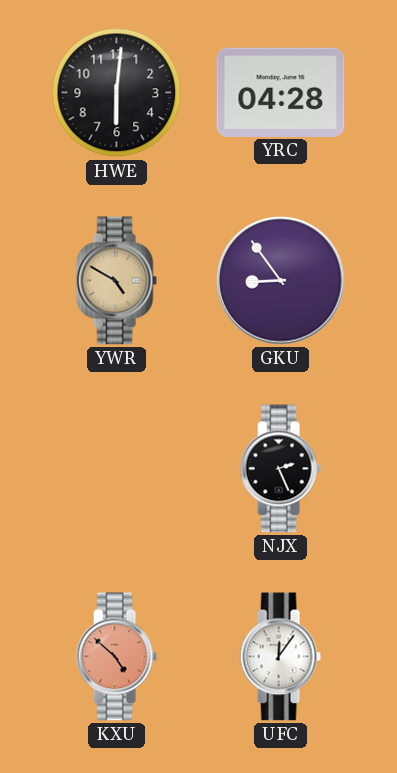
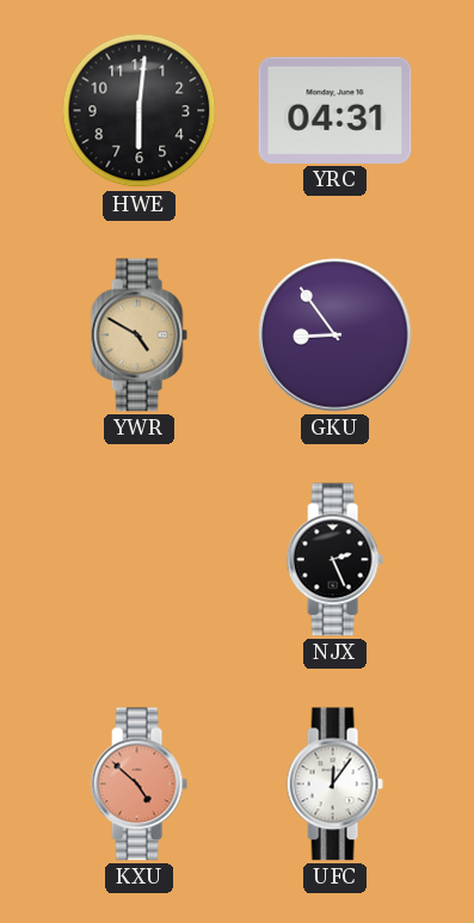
YRC: 04:28 -> 04:31 (336, 110)
